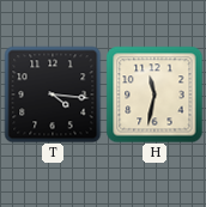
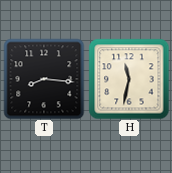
T: 4:16 -> 8:16 (44, 79)
